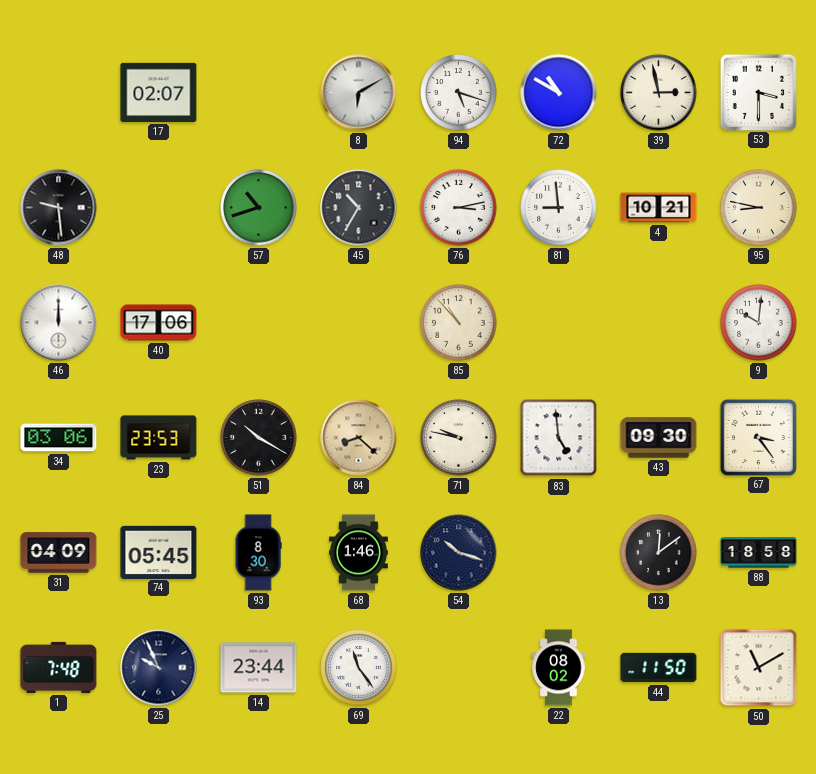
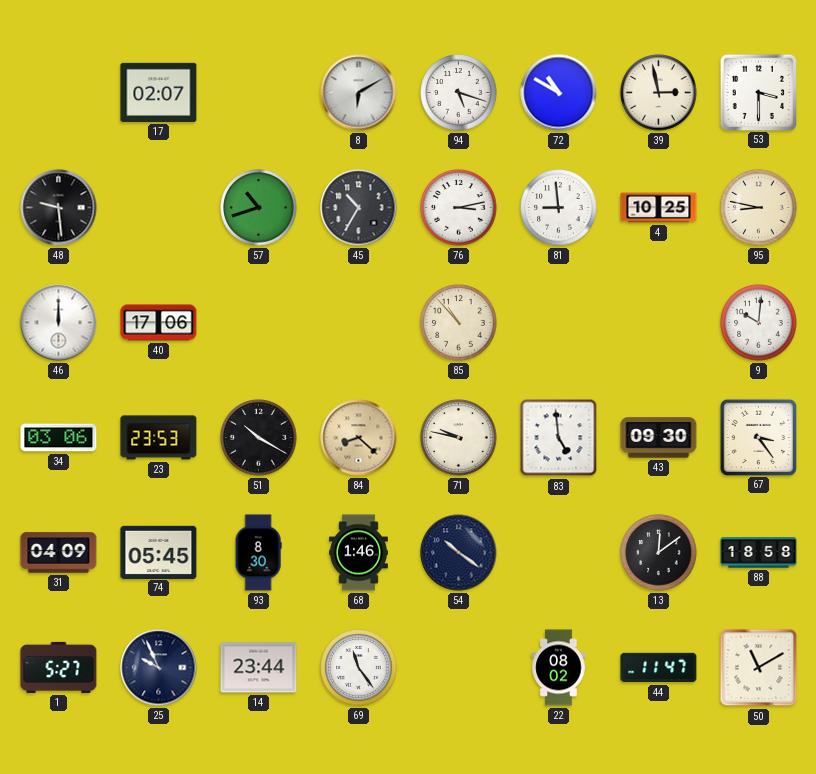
4: 10:21 -> 10:25 (659, 208)
54: 10:18 -> 10:21 (459, 553)
1: 7:48 -> 5:27 (59, 667)
44: 11:50 -> 11:47 (659, 668)
